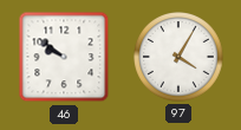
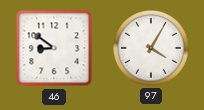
46: 9:51 -> 8:51 (54, 48)
